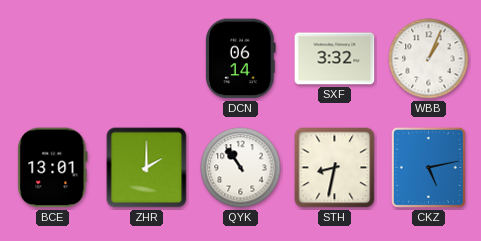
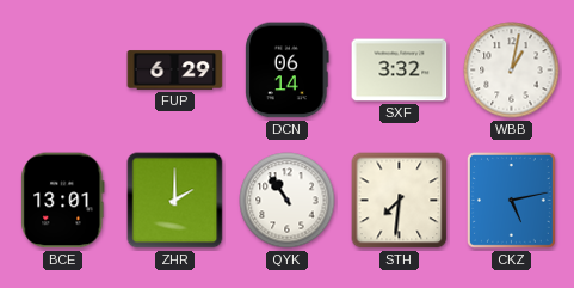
FUP: none -> 6:29 (175, 71)
WBB: 1:04 -> 1:02 (512, 71)
STH: 8:32 -> 7:31 (400, 201)
